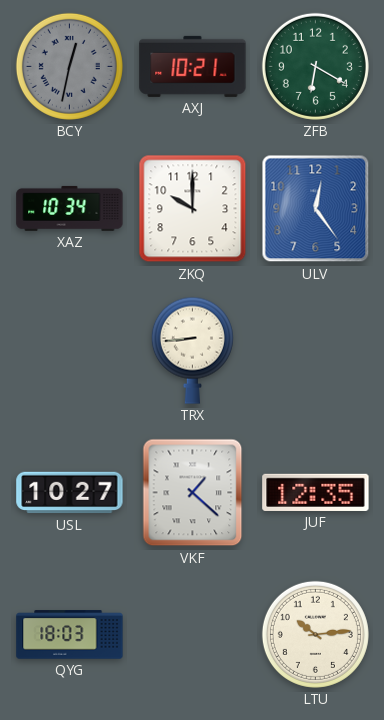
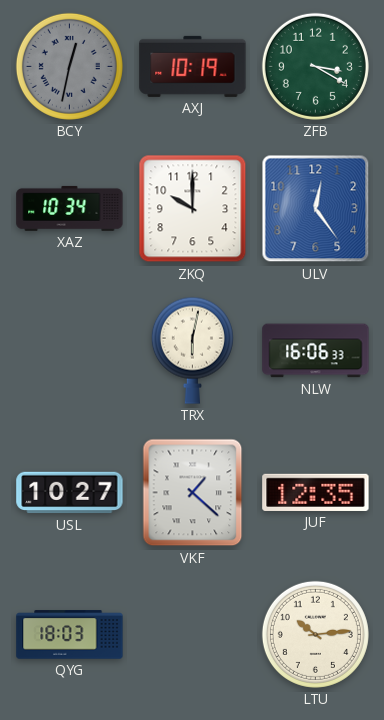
AXJ: 10:21 -> 10:19 (193, 66)
ZFB: 6:20 -> 3:20 (315, 66)
TRX: 8:44 -> 6:02 (192, 350)
NLW: none -> 16:06 (316, 351)
